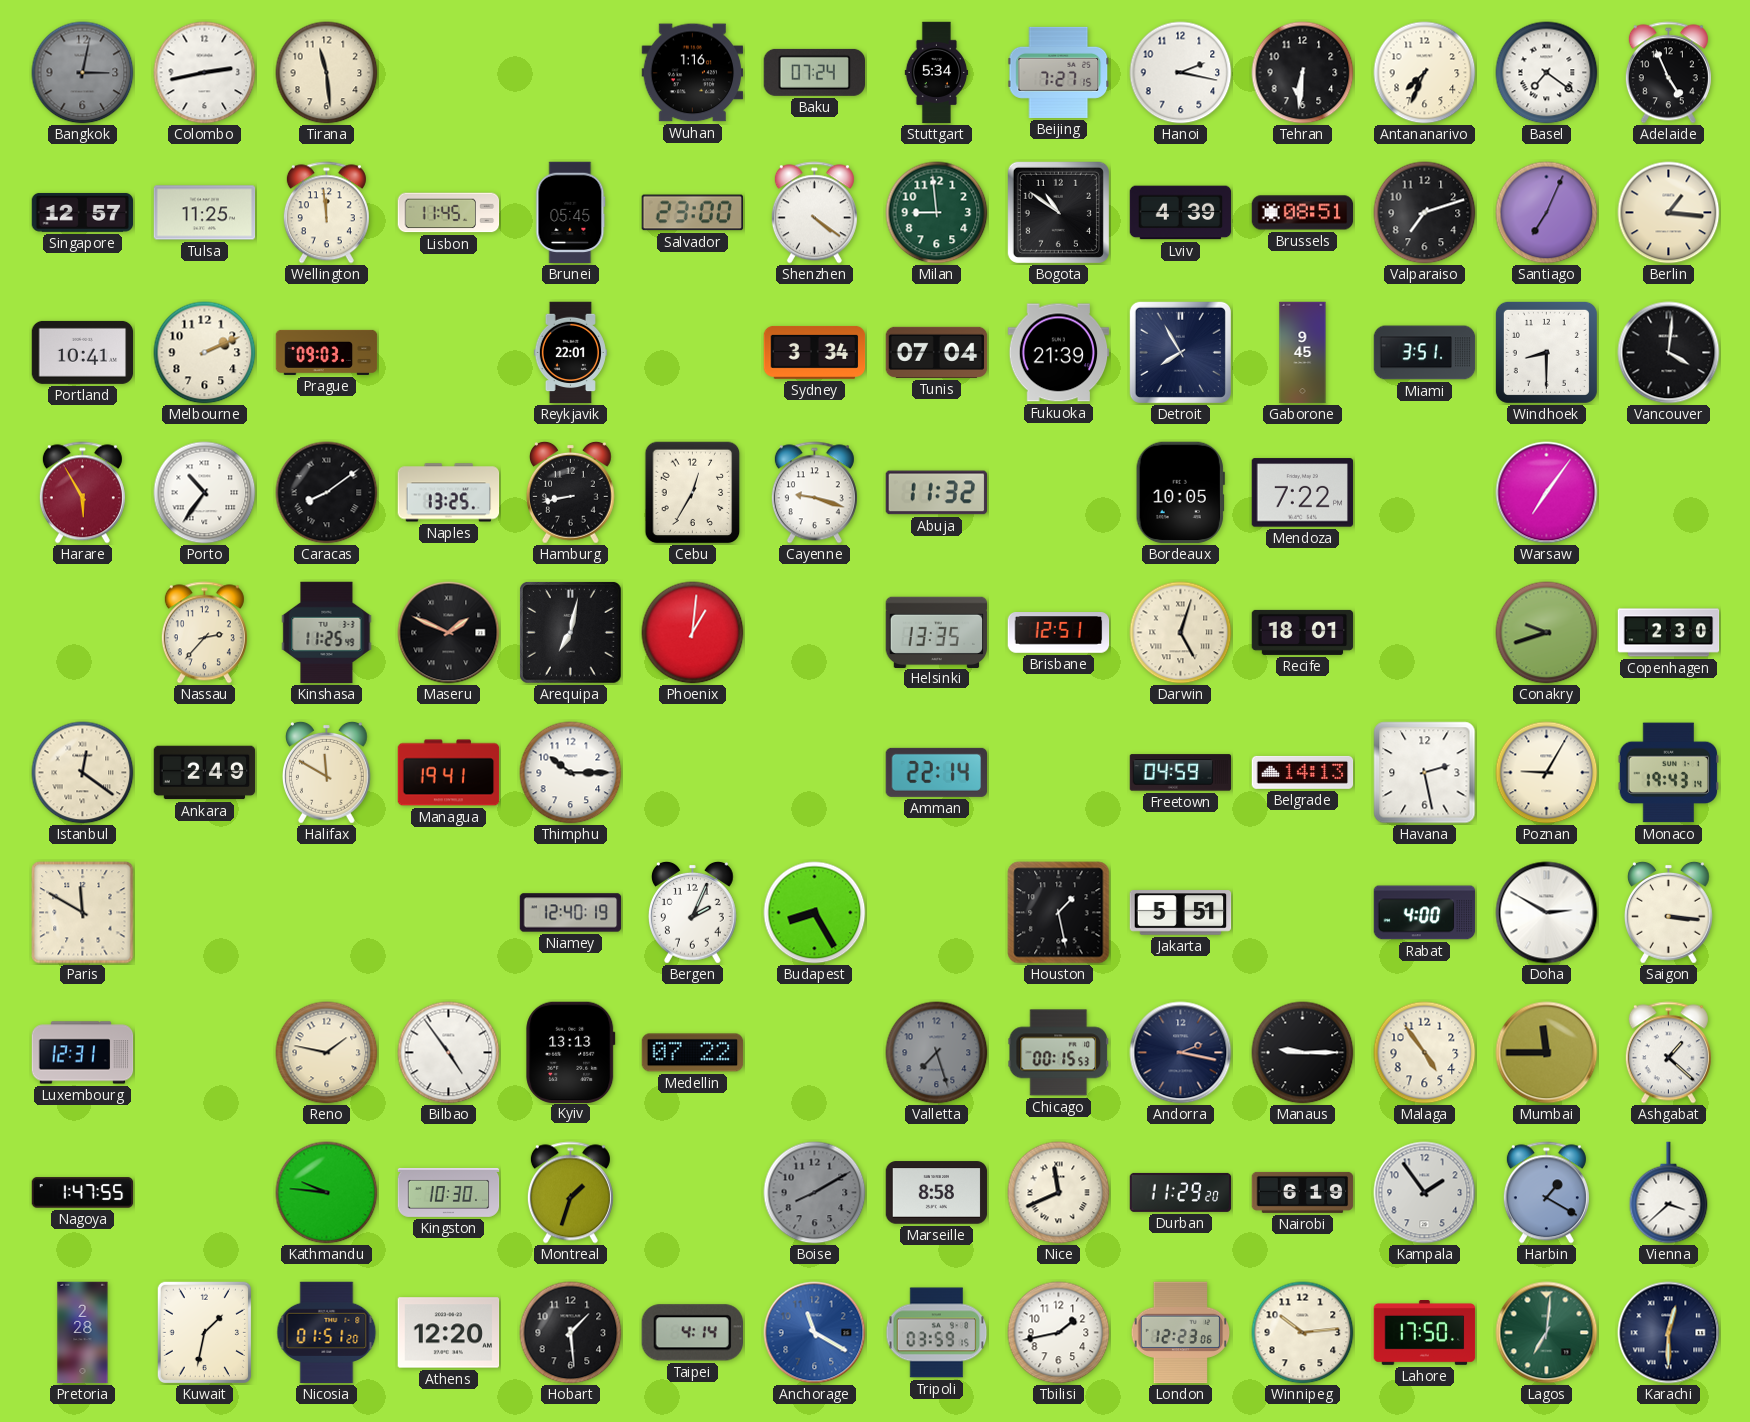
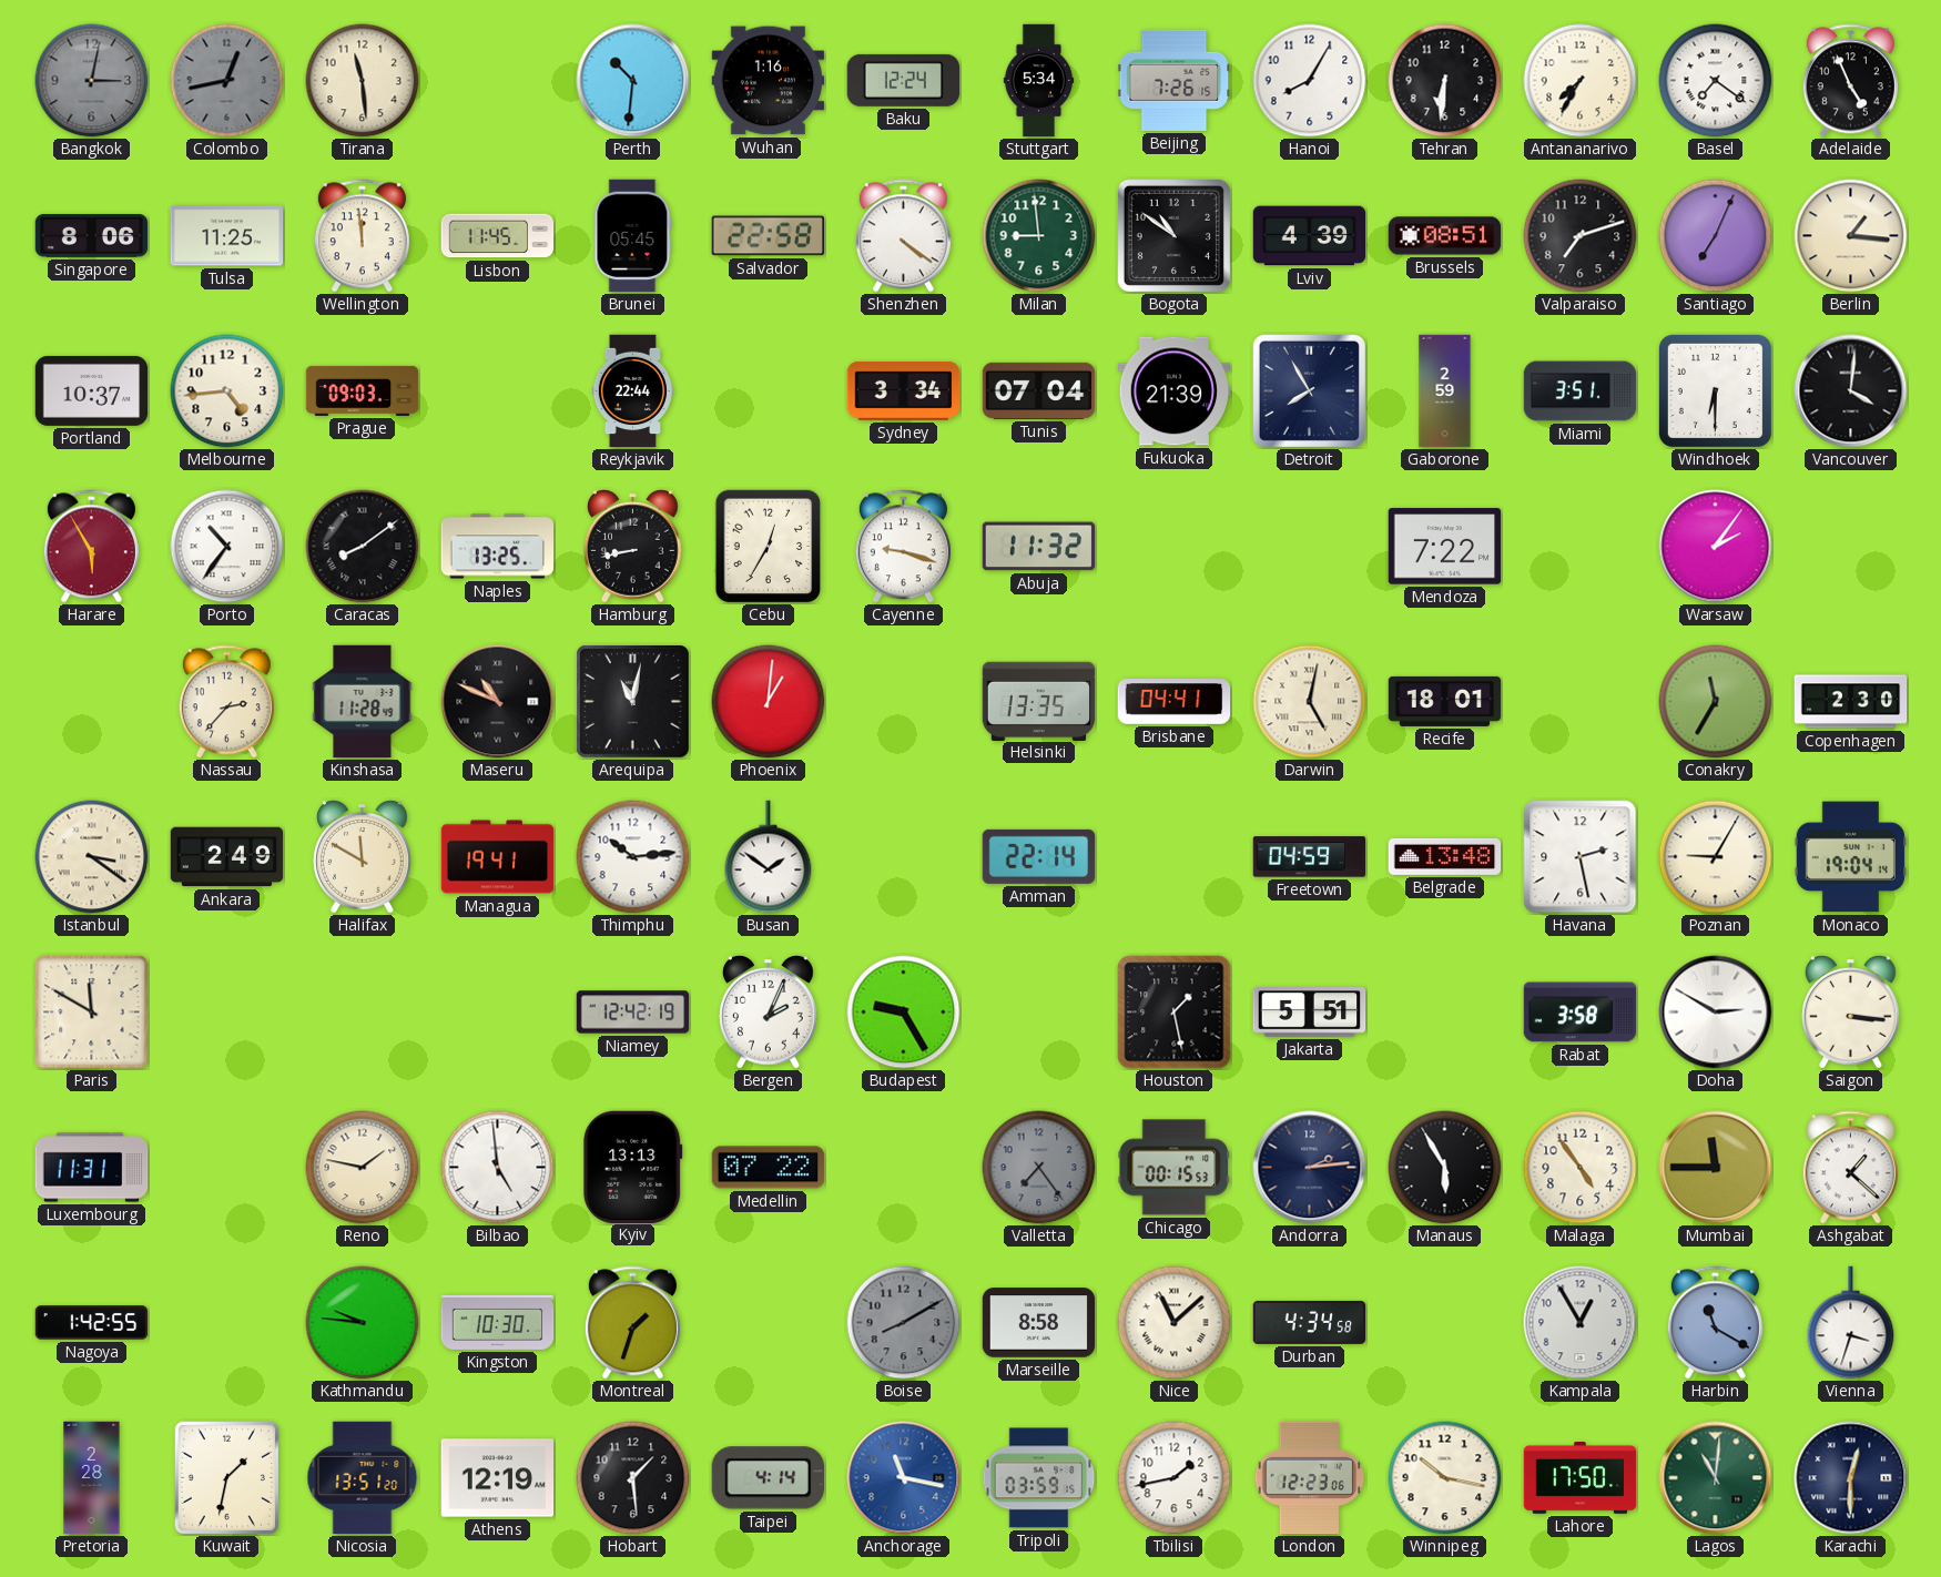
Colombo: 2:43 -> 12:43 (227, 81)
Colombo dial: white -> grey (227, 81)
Perth: none -> 10:31 (633, 81)
Baku: 07:24 -> 12:24 (903, 80)
Beijing: 7:27 -> 7:26 (1175, 80)
Hanoi: 2:17 -> 8:05 (1310, 81)
Antananarivo: 7:34 -> 7:35 (1581, 81)
Singapore: 12:57 -> 8:06 (92, 235)
Salvador: 23:00 -> 22:58 (768, 236)
Portland: 10:41 -> 10:37 (92, 390)
Melbourne: 2:11 -> 4:44 (227, 391)
Reykjavik: 22:01 -> 22:44 (632, 391)
Gaborone: 9:45 -> 2:59 (1445, 391)
Windhoek: 8:30 -> 6:30 (1715, 390)
Bordeaux: 10:05 -> none (1180, 493)
Warsaw: 7:06 -> 2:06 (1716, 547)
Kinshasa: 11:25 -> 11:28 (363, 702)
Maseru: 1:49 -> 10:49 (498, 702)
Arequipa: 7:02 -> 11:02 (633, 702)
Brisbane: 12:51 -> 04:41 (1175, 702)
Darwin: 5:03 -> 5:02 (1310, 702)
Conakry: 9:42 -> 11:35 (1716, 702)
Istanbul: 12:21 -> 3:21 (92, 857)
Thimphu: 10:15 -> 10:14 (633, 857)
Busan: none -> 1:51 (769, 857)
Belgrade: 14:13 -> 13:48 (1445, 856)
Monaco: 19:43 -> 19:04 (1851, 857)
Niamey: 12:40 -> 12:42 (633, 1013)
Budapest: 8:25 -> 9:25 (904, 1013)
Rabat: 4:00 -> 3:58 (1581, 1013)
Luxembourg: 12:31 -> 11:31 (92, 1168)
Bilbao: 4:54 -> 4:59 (498, 1168)
Valletta: 7:27 -> 7:24 (1039, 1168)
Andorra: 2:17 -> 2:14 (1310, 1168)
Manaus: 9:15 -> 5:55 (1445, 1168)
Nagoya: 1:47 -> 1:42 (92, 1323)
Nice: 11:41 -> 11:08 (1175, 1323)
Durban: 11:29 -> 4:34 (1310, 1322)
Nairobi: 6:19 -> none (1303, 1192)
Kampala: 1:54 -> 12:55 (1581, 1323)
Harbin: 1:20 -> 11:20 (1715, 1323)
Vienna: 3:38 -> 3:33 (1851, 1323)
Nicosia: 01:51 -> 13:51 (363, 1478)
Athens: 12:20 -> 12:19 (498, 1478)
Anchorage: 11:20 -> 11:17 (904, 1478)
Winnipeg: 10:14 -> 10:17 (1445, 1478)
Lagos: 7:01 -> 11:01 (1716, 1478)
